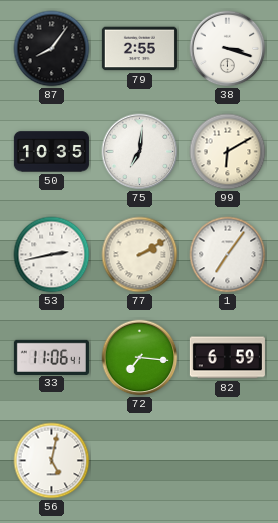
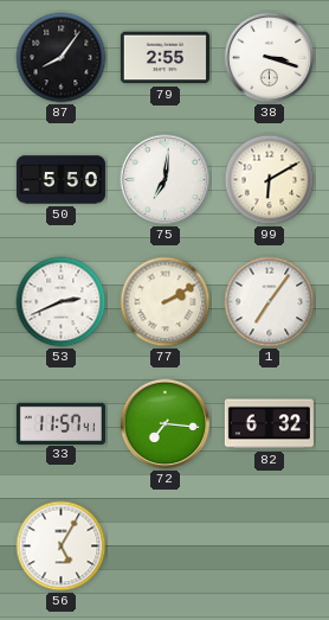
50: 10:35 -> 5:50 (60, 180)
53: 2:43 -> 2:41 (62, 302)
33: 11:06 -> 11:57 (60, 423)
82: 6:59 -> 6:32 (269, 424)
56: 5:02 -> 5:05 (62, 547)
